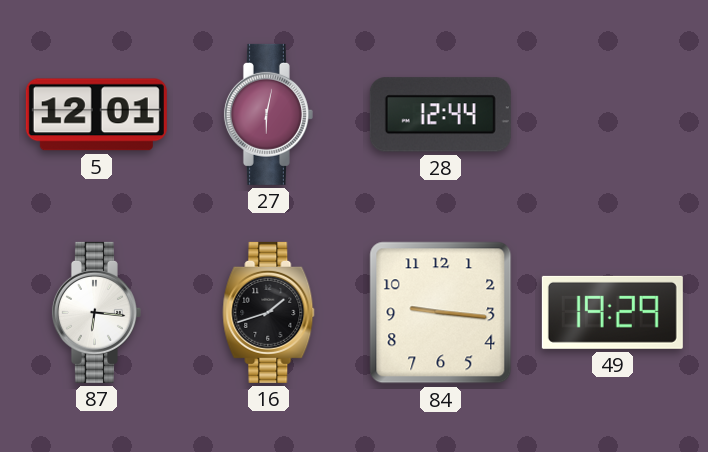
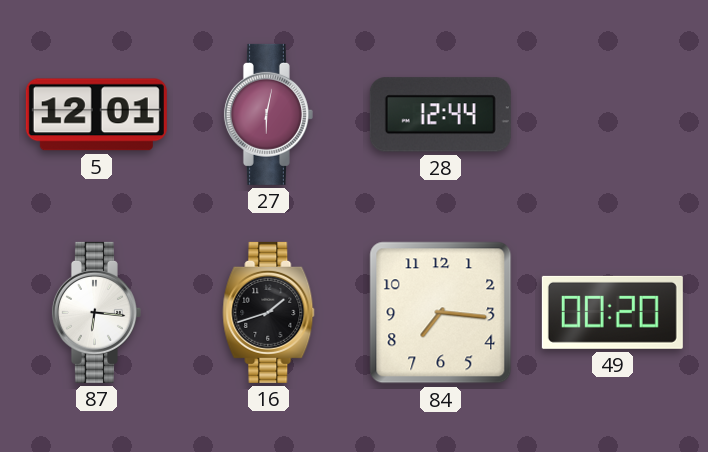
84: 9:16 -> 7:16 (441, 313)
49: 19:29 -> 00:20 (612, 312)
